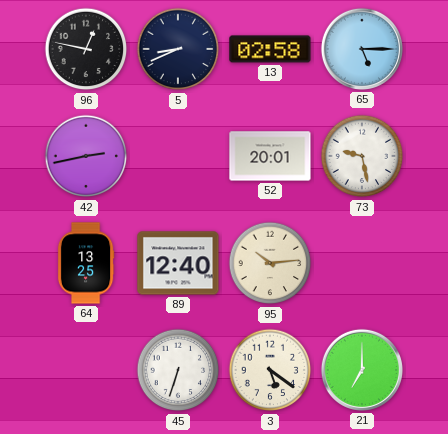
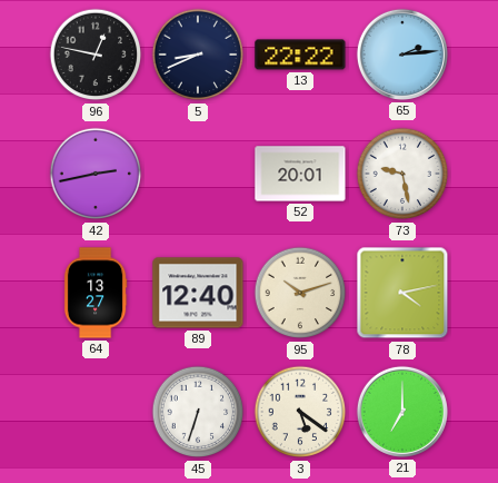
13: 02:58 -> 22:22 (300, 55)
65: 5:15 -> 2:14 (402, 55)
64: 13:25 -> 13:27 (96, 293)
95: 10:14 -> 10:12 (300, 293)
78: none -> 4:13 (402, 293)
